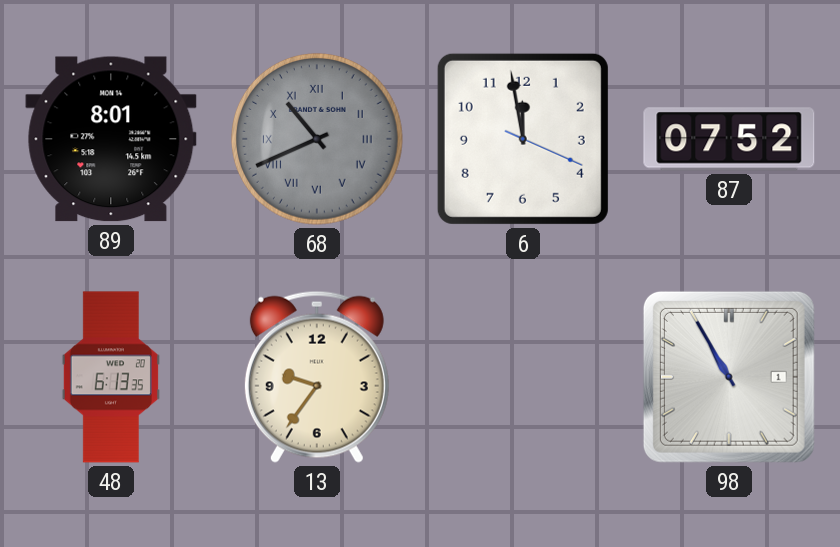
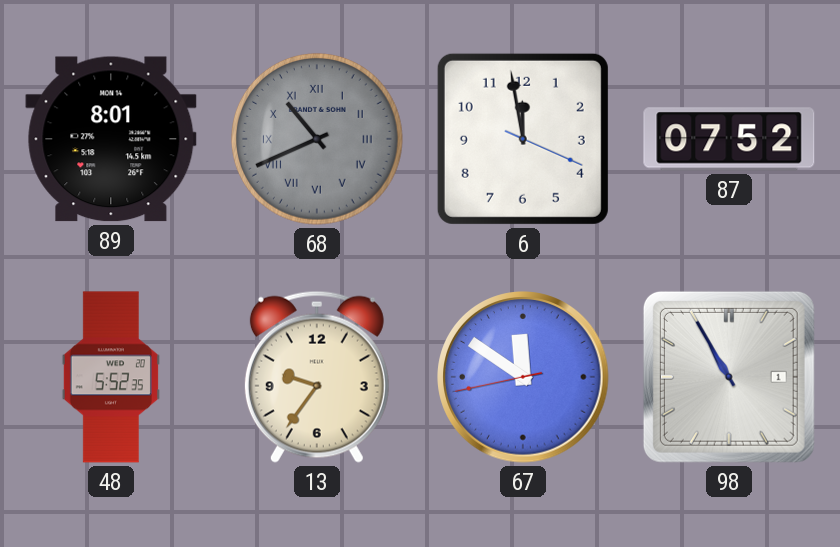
48: 6:13 -> 5:52 (111, 377)
67: none -> 11:50 (523, 377)
